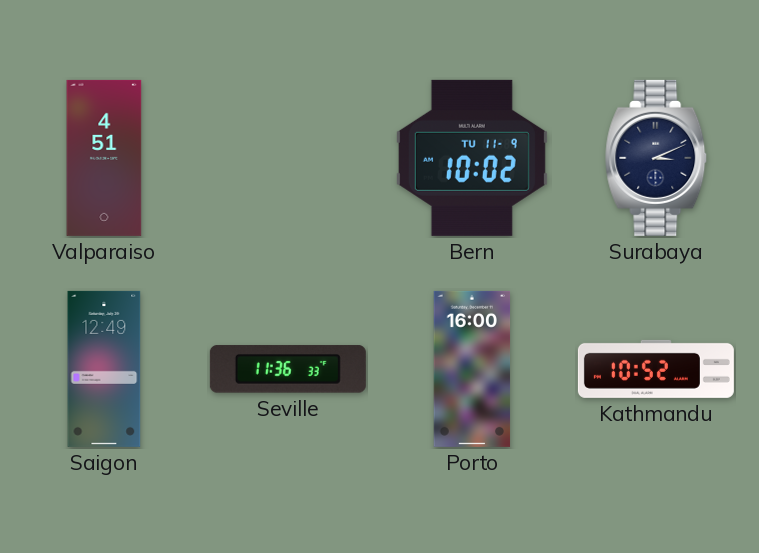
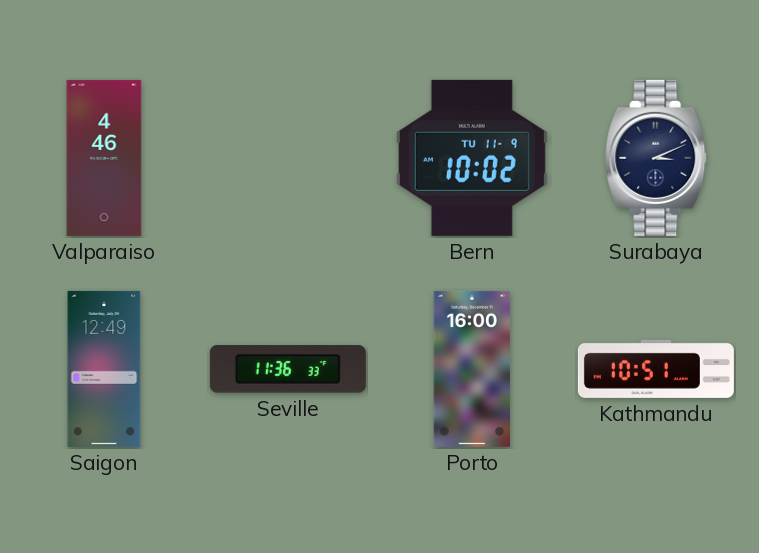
Valparaiso: 4:51 -> 4:46 (104, 158)
Kathmandu: 10:52 -> 10:51 (656, 369)
